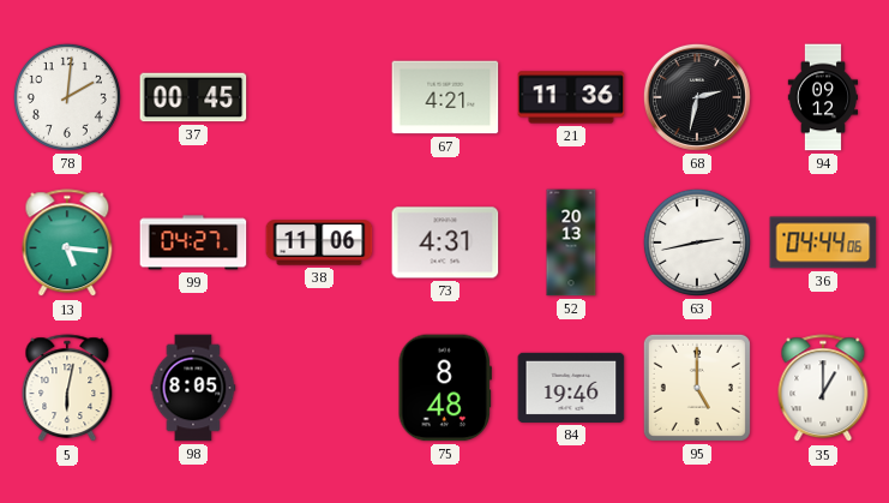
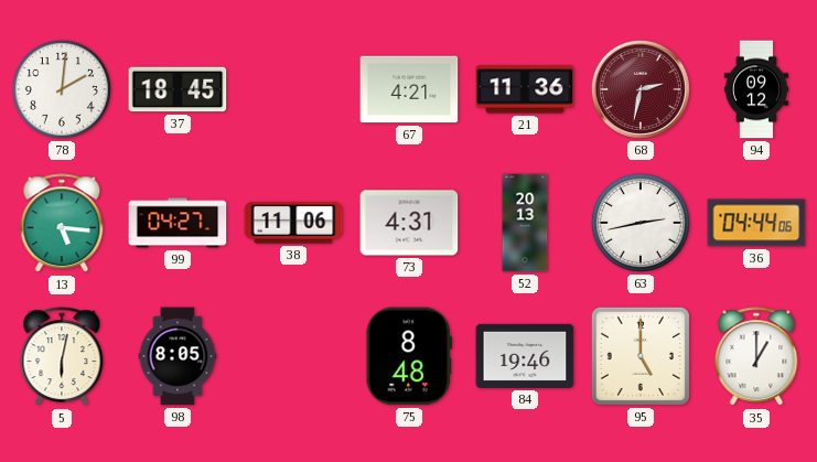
37: 00:45 -> 18:45 (178, 89)
68 dial: black -> burgundy (641, 89)
